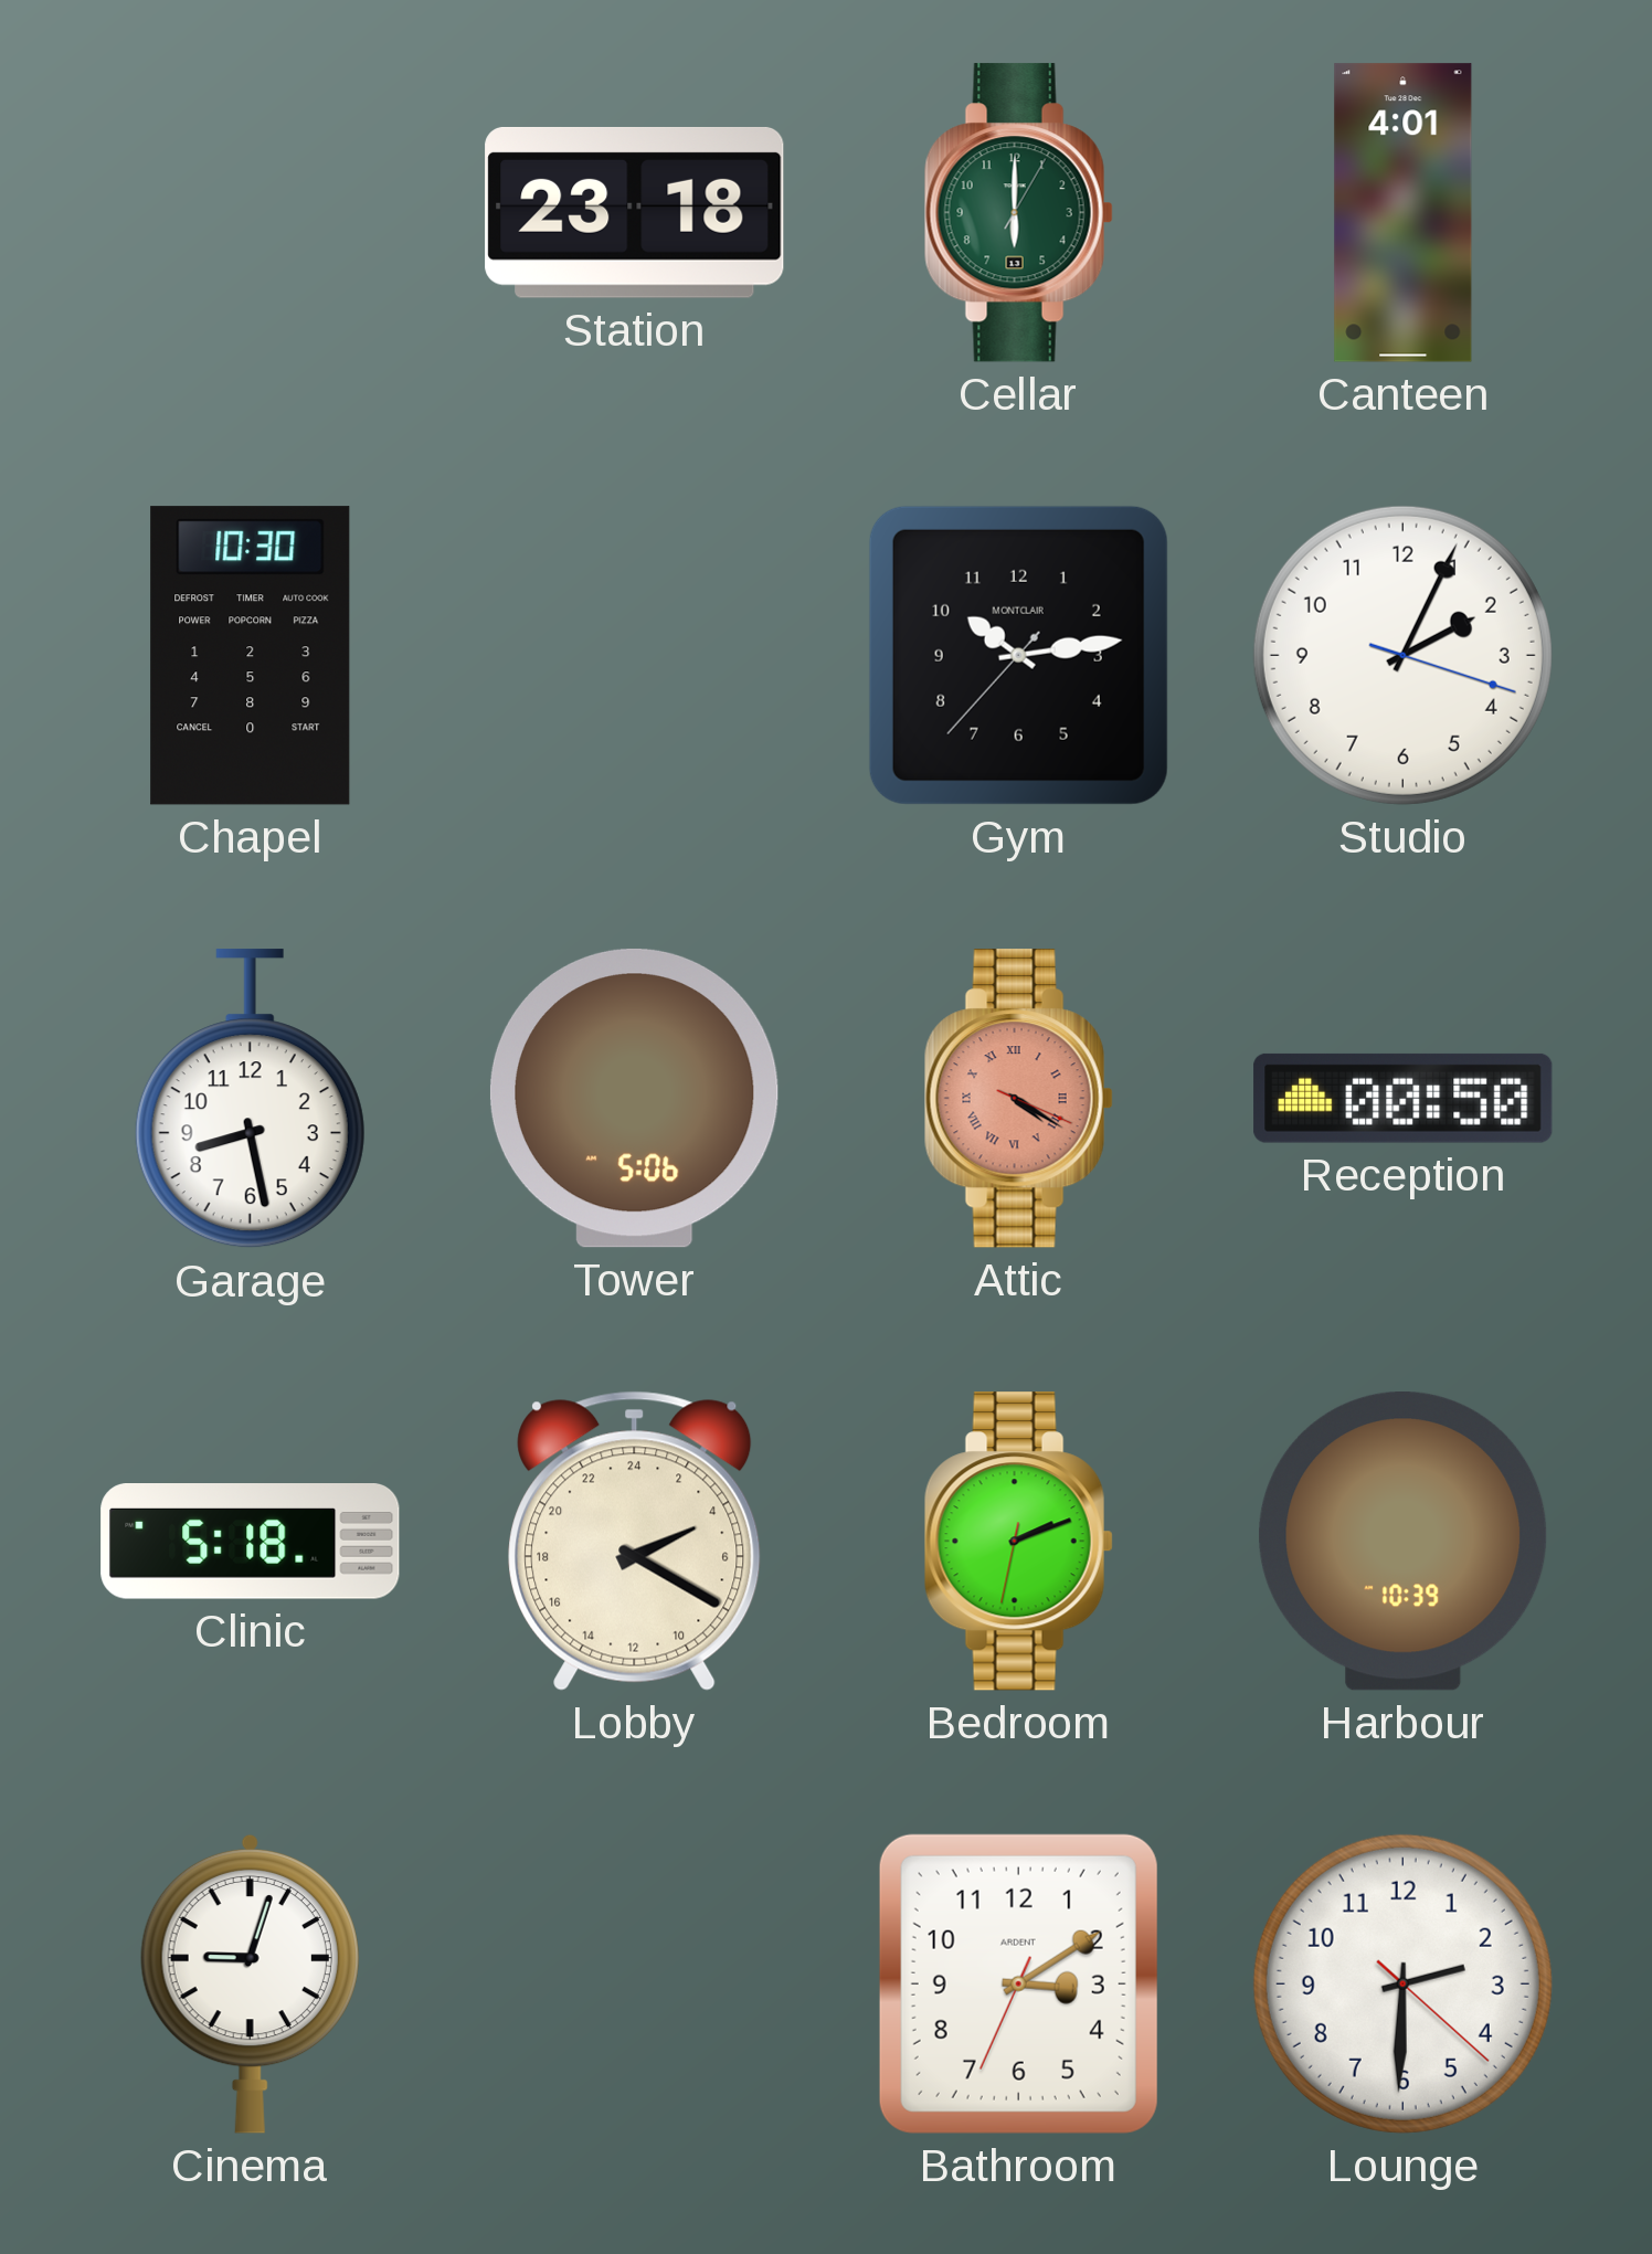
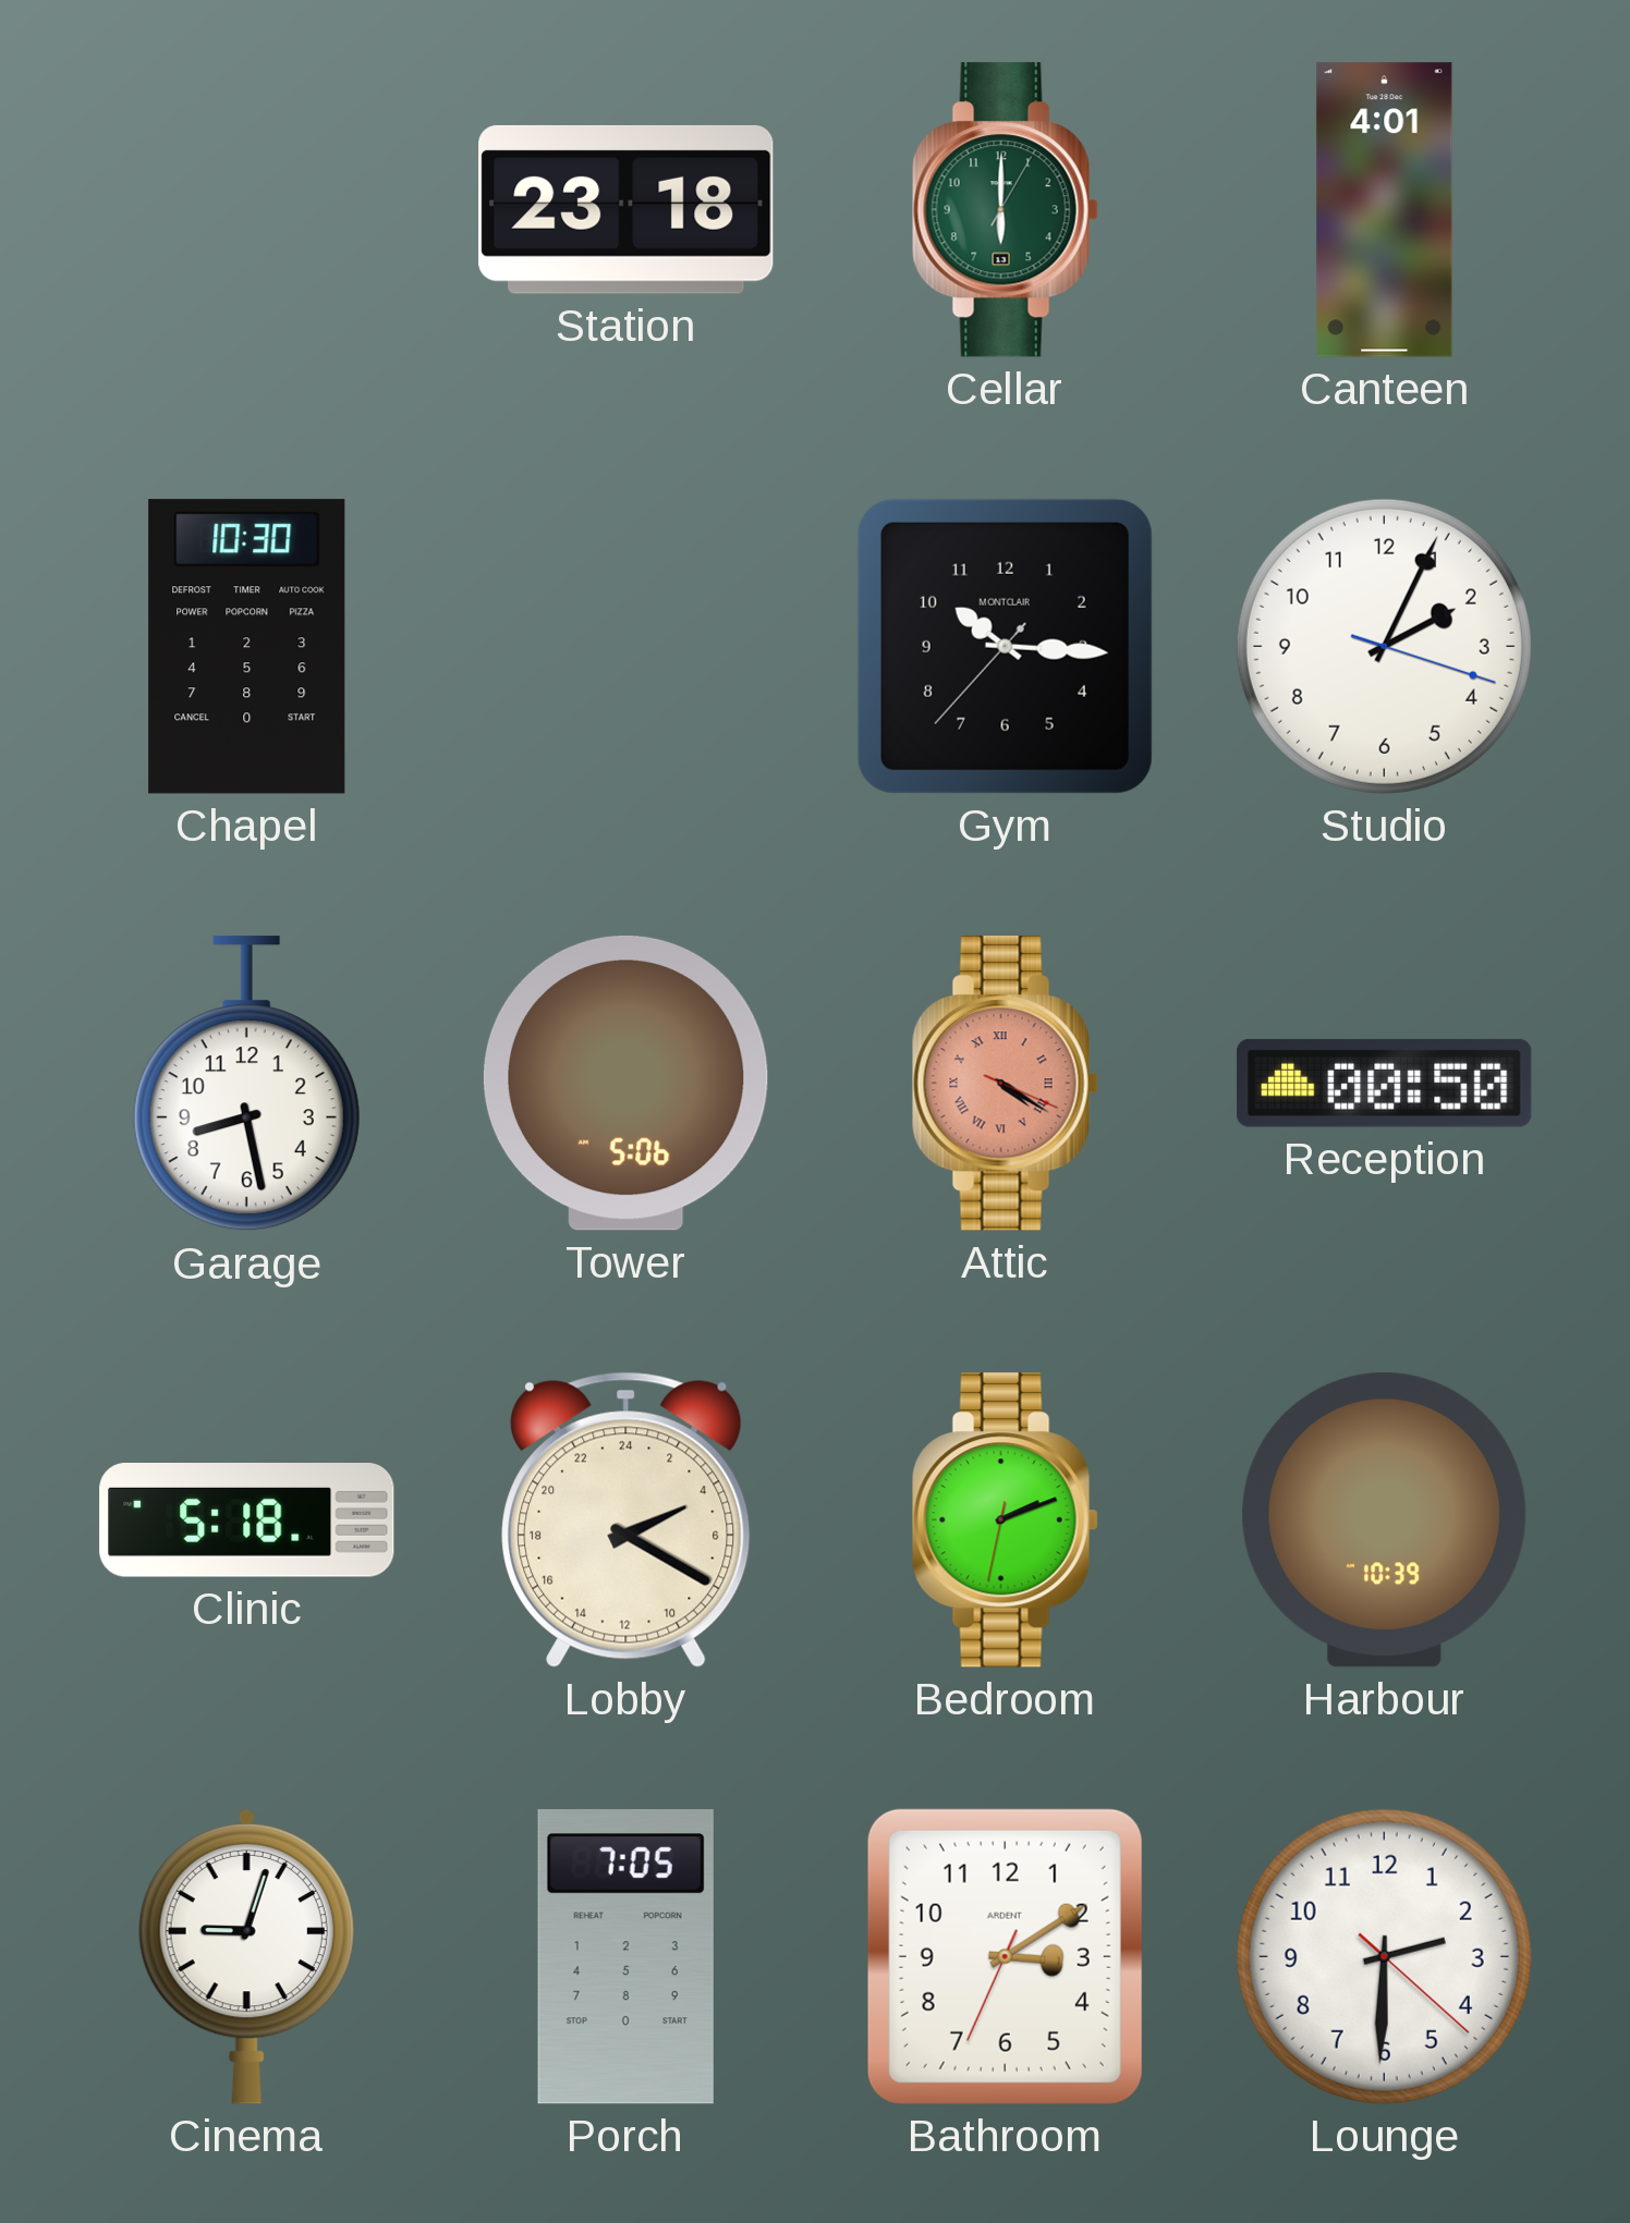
Gym: 10:13 -> 10:15 (1005, 646)
Porch: none -> 7:05 (625, 1957)
